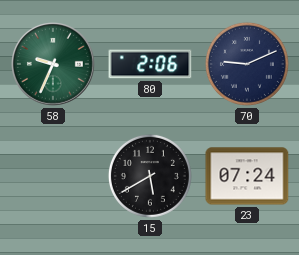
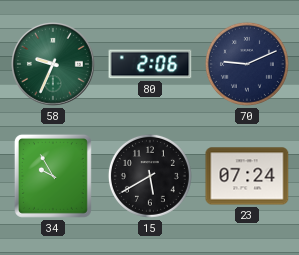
34: none -> 9:55 (53, 176)
